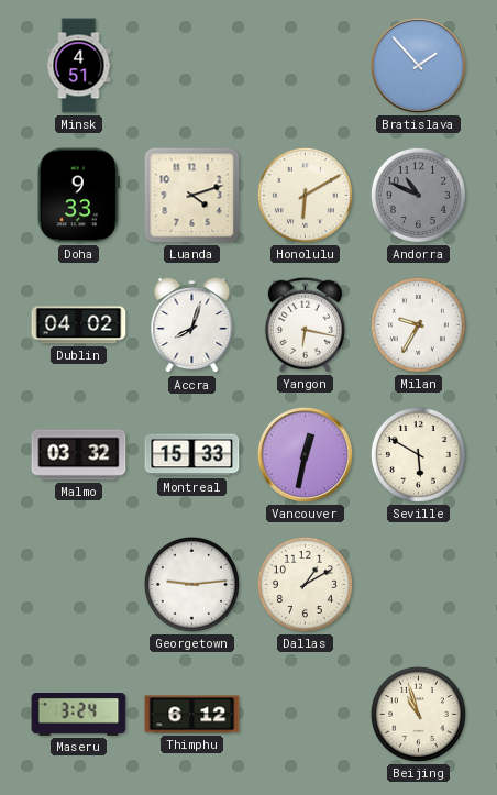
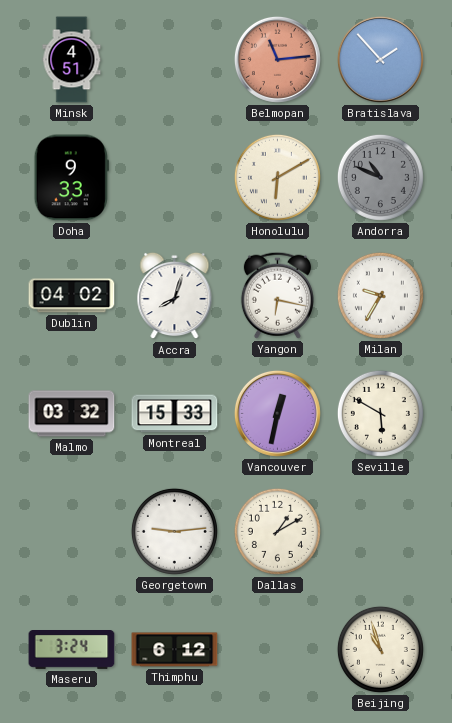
Belmopan: none -> 11:14 (277, 59)
Luanda: 4:12 -> none (192, 196)
